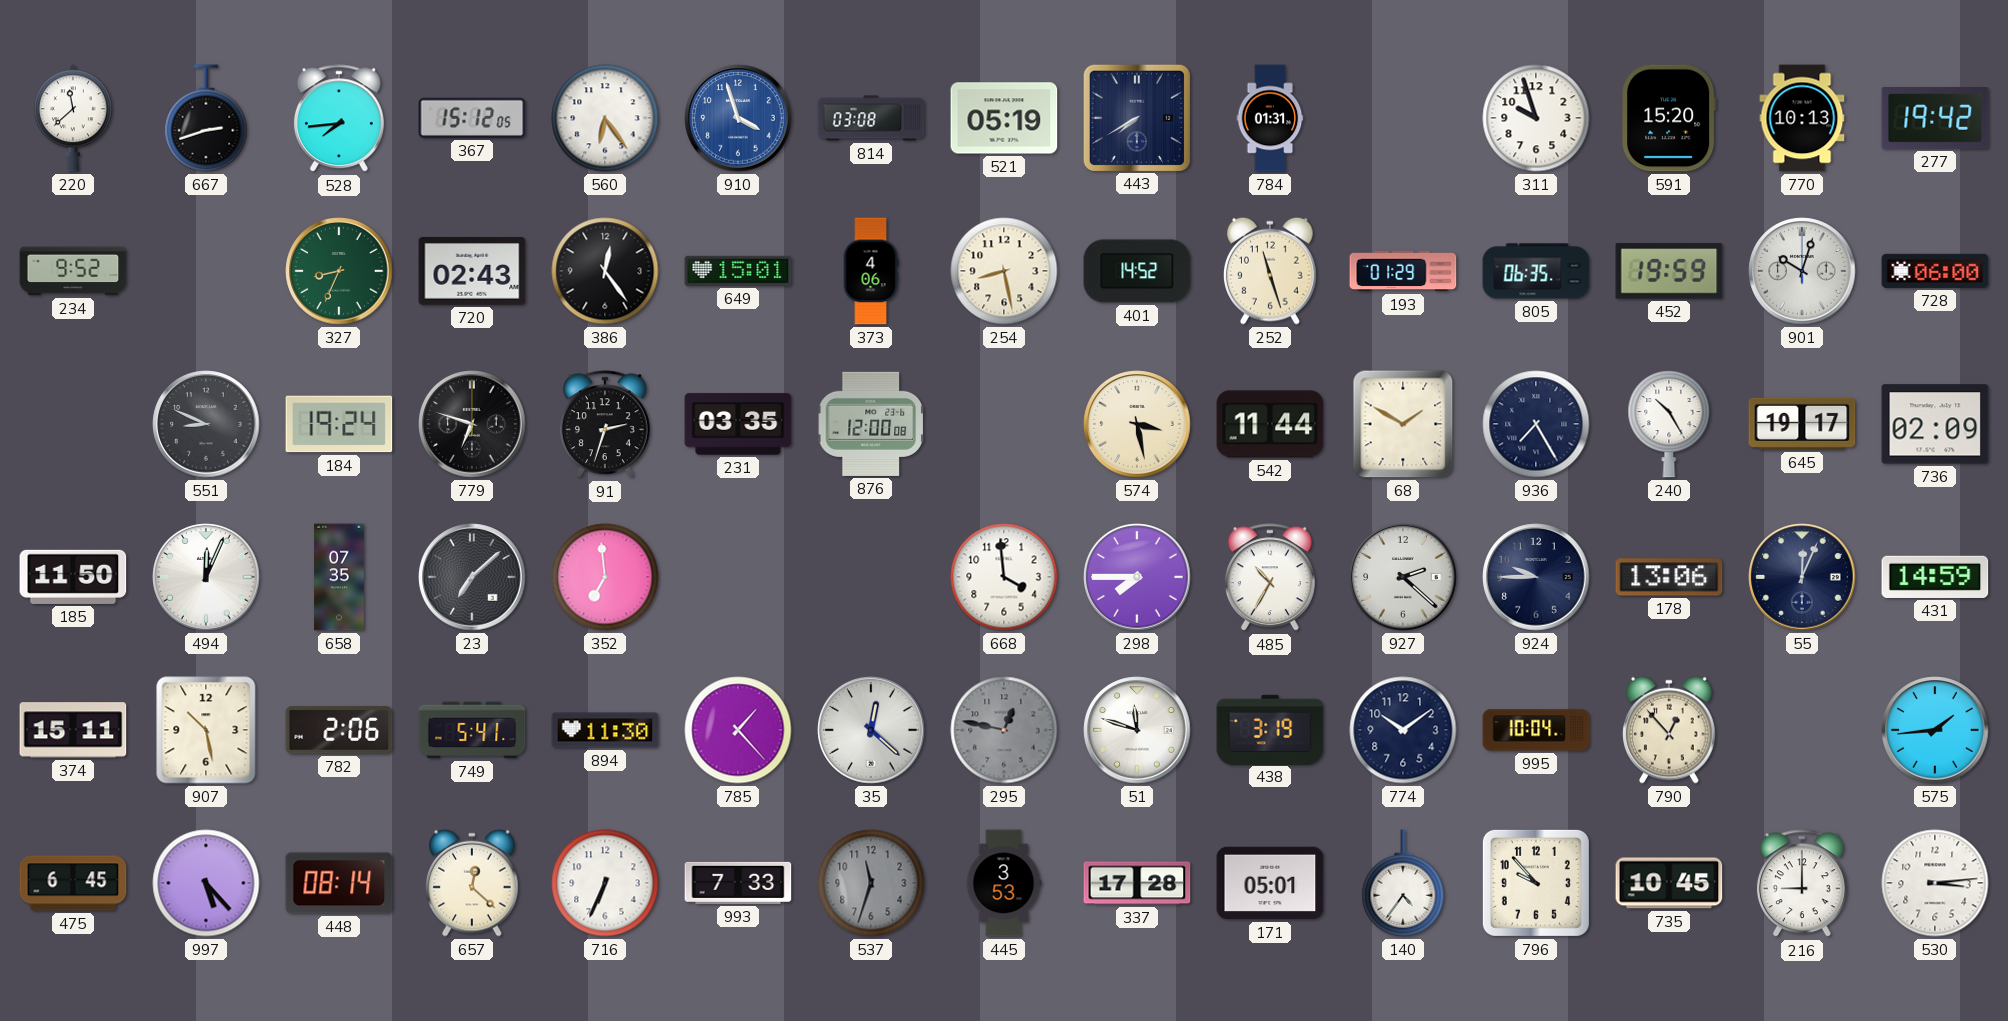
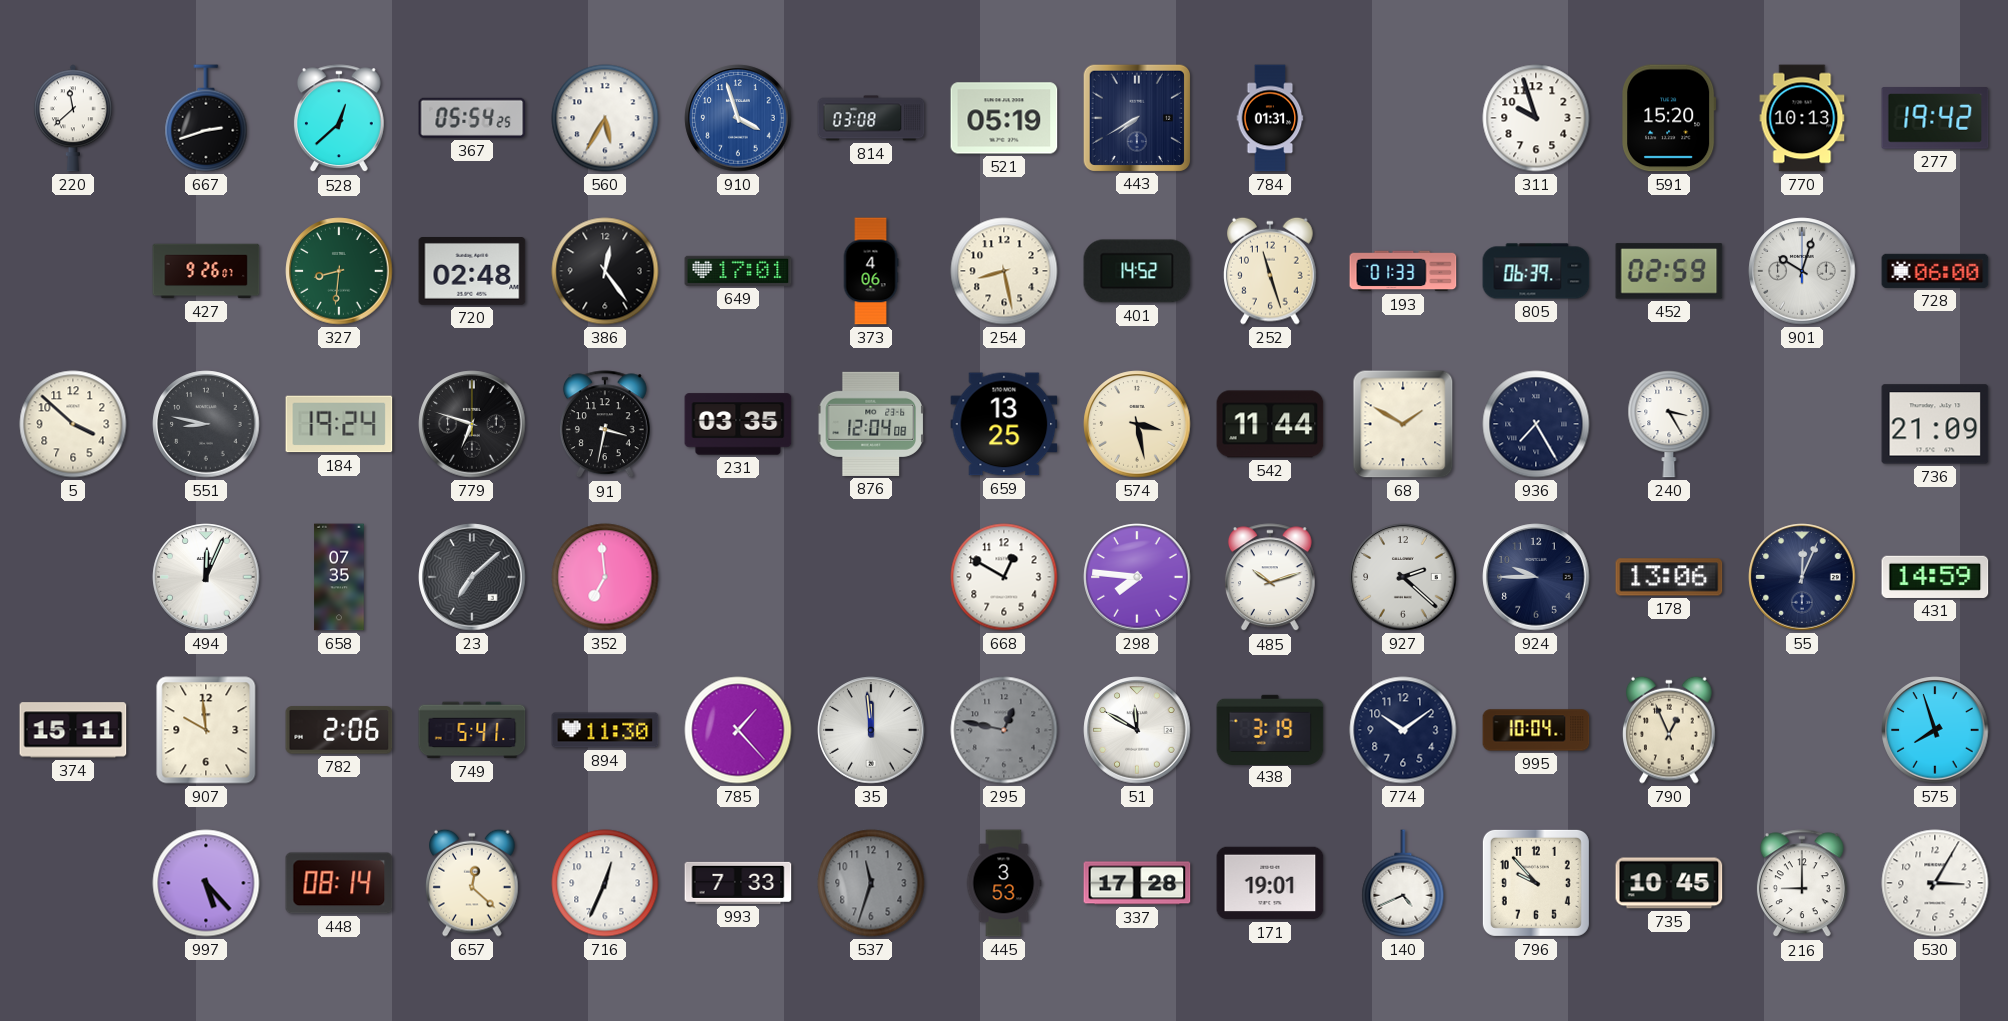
528: 7:44 -> 12:38 (339, 119)
367: 15:12 -> 05:54 (472, 118)
560: 6:24 -> 5:35 (605, 118)
234: 9:52 -> none (73, 271)
427: none -> 9:26 (206, 271)
327: 8:34 -> 8:31 (339, 271)
720: 02:43 -> 02:48 (472, 272)
649: 15:01 -> 17:01 (738, 271)
193: 01:29 -> 01:33 (1403, 271)
805: 06:35 -> 06:39 (1536, 271)
452: 19:59 -> 02:59 (1669, 271)
5: none -> 3:52 (73, 424)
551: 8:49 -> 8:47 (206, 424)
91: 2:33 -> 3:32 (605, 425)
876: 12:00 -> 12:04 (871, 424)
659: none -> 13:25 (1004, 424)
240: 10:25 -> 3:25 (1669, 424)
645: 19:17 -> none (1802, 424)
736: 02:09 -> 21:09 (1935, 424)
185: 11:50 -> none (73, 577)
668: 3:59 -> 12:50 (1004, 577)
298: 7:45 -> 7:46 (1137, 577)
485: 10:35 -> 10:12 (1270, 578)
907: 10:28 -> 9:59 (206, 730)
35: 12:22 -> 11:59 (871, 730)
51: 11:48 -> 11:50 (1137, 730)
790: 12:53 -> 12:56 (1670, 730)
575: 1:44 -> 7:57 (1935, 730)
475: 6:45 -> none (73, 883)
716: 6:34 -> 12:34 (605, 883)
171: 05:01 -> 19:01 (1270, 883)
140: 4:36 -> 4:41 (1403, 883)
530: 3:14 -> 3:05 (1935, 883)
